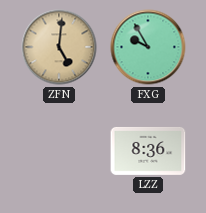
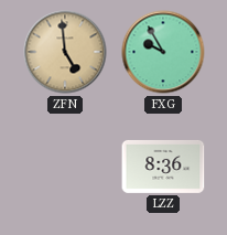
ZFN: 5:01 -> 4:59 (65, 52)
